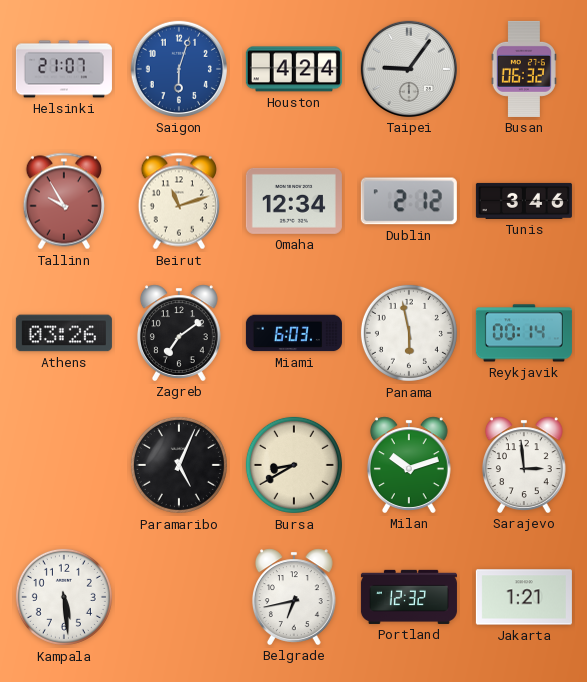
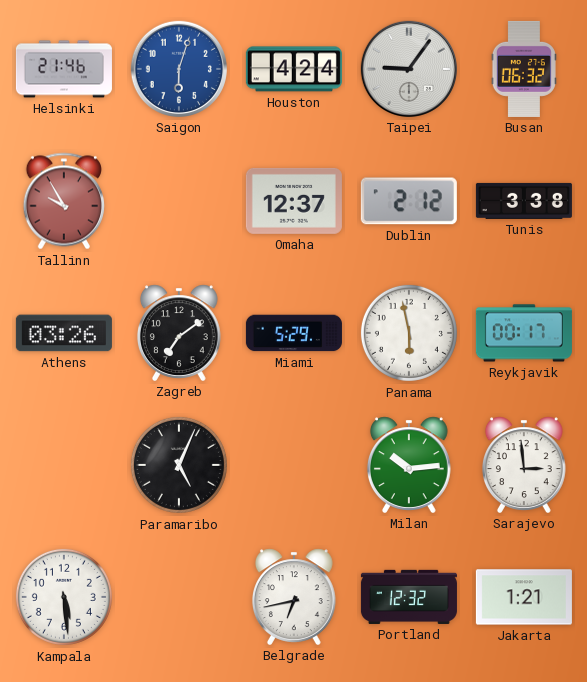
Helsinki: 21:07 -> 21:46 (64, 69)
Beirut: 11:12 -> none (179, 201)
Omaha: 12:34 -> 12:37 (294, 201)
Tunis: 3:46 -> 3:38 (524, 201)
Miami: 6:03 -> 5:29 (294, 333)
Reykjavik: 00:14 -> 00:17 (524, 333)
Bursa: 8:40 -> none (294, 465)
Milan: 10:12 -> 10:14 (409, 465)
